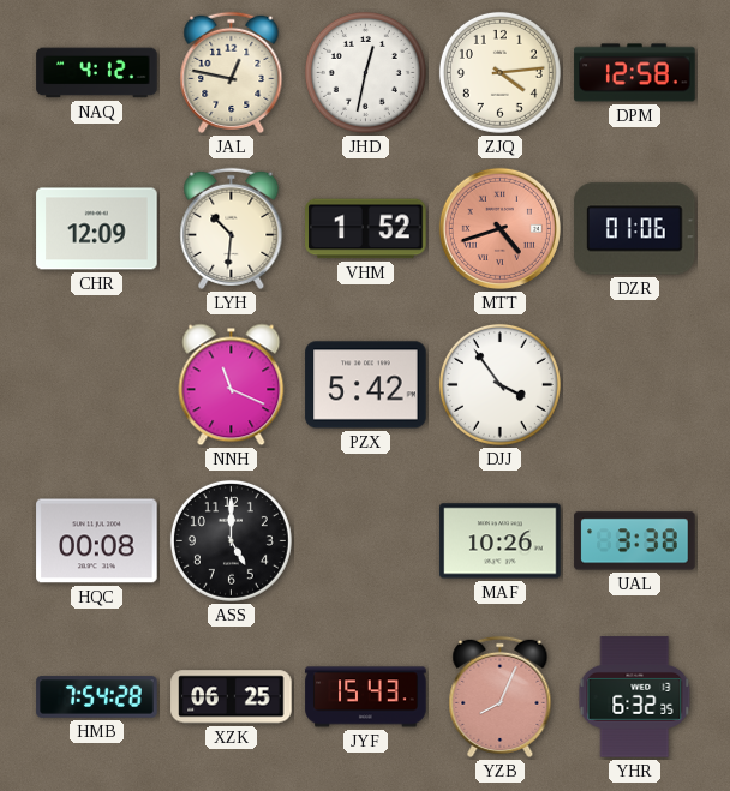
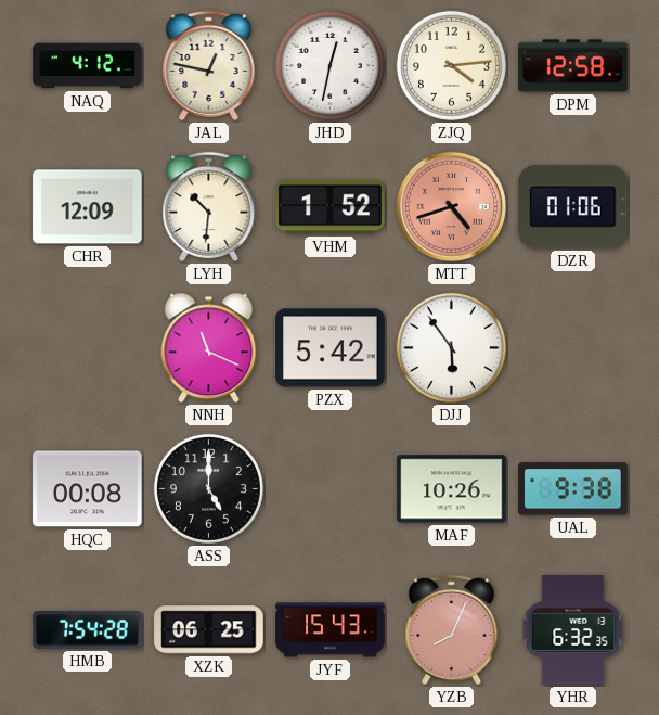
DJJ: 3:54 -> 5:54 (451, 347)
UAL: 3:38 -> 9:38 (573, 489)
